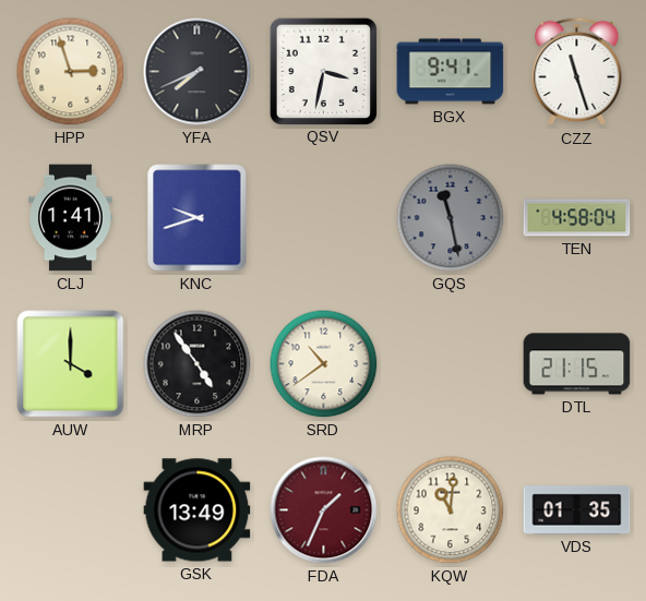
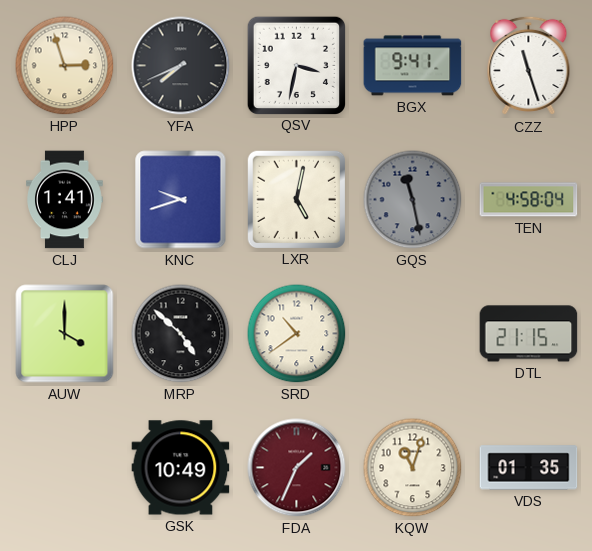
LXR: none -> 5:02 (296, 199)
MRP: 4:54 -> 4:52 (181, 334)
GSK: 13:49 -> 10:49 (181, 468)
KQW: 11:01 -> 11:03 (413, 468)
